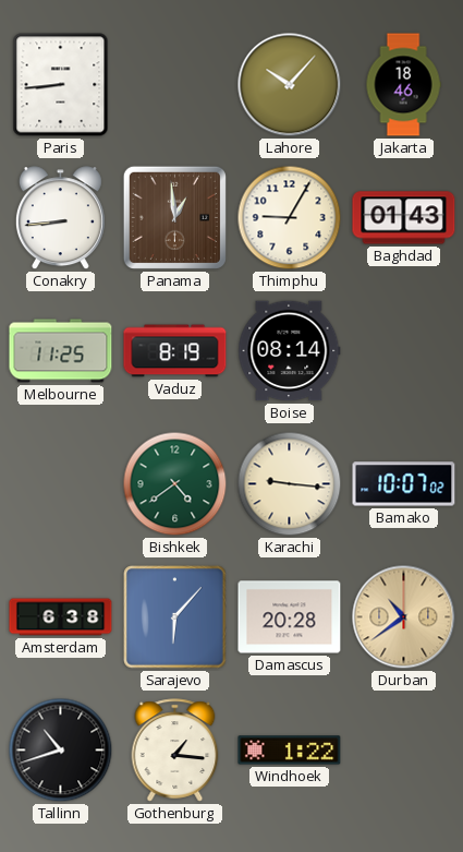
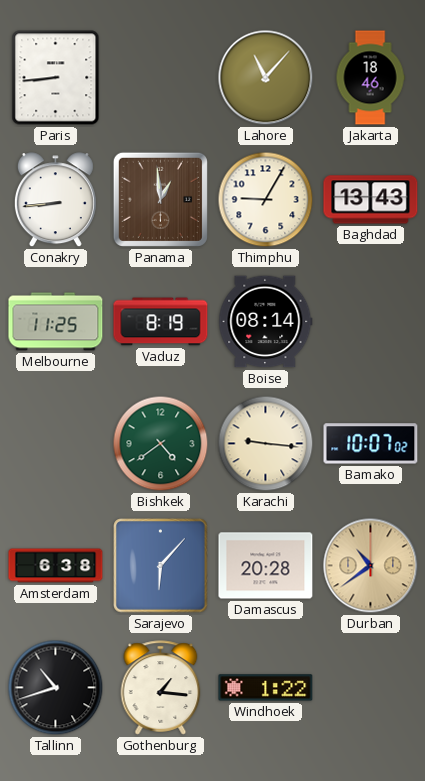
Lahore: 10:07 -> 11:07 (266, 78)
Baghdad: 01:43 -> 13:43 (371, 200)
